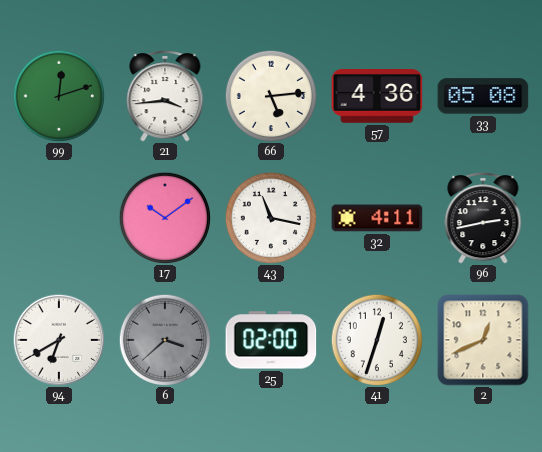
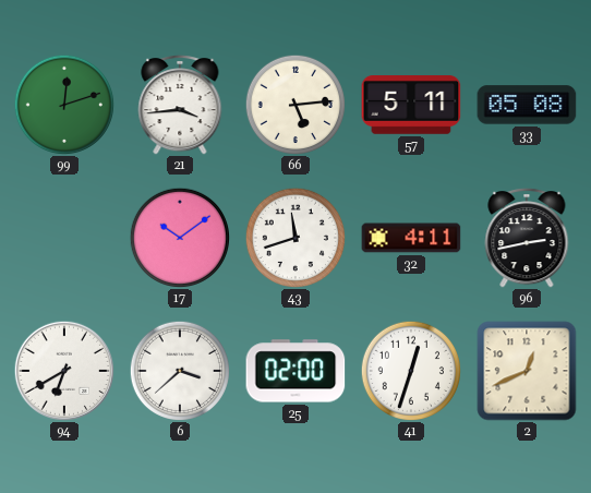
57: 4:36 -> 5:11 (411, 106)
43: 11:17 -> 11:42 (294, 237)
6 dial: grey -> white (179, 370)
